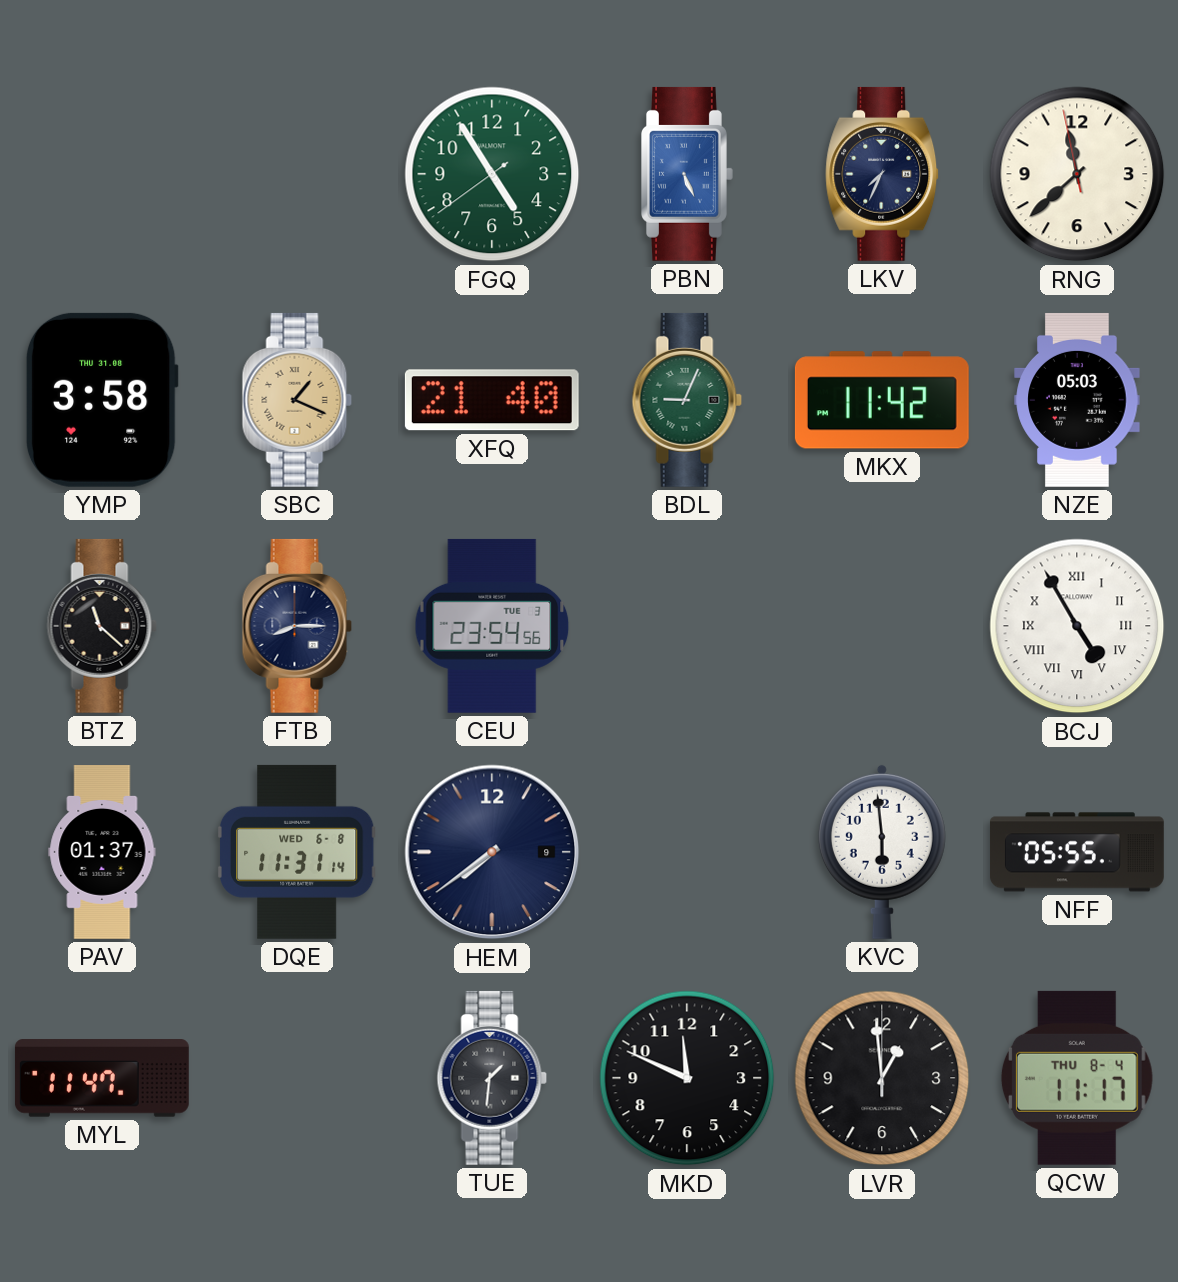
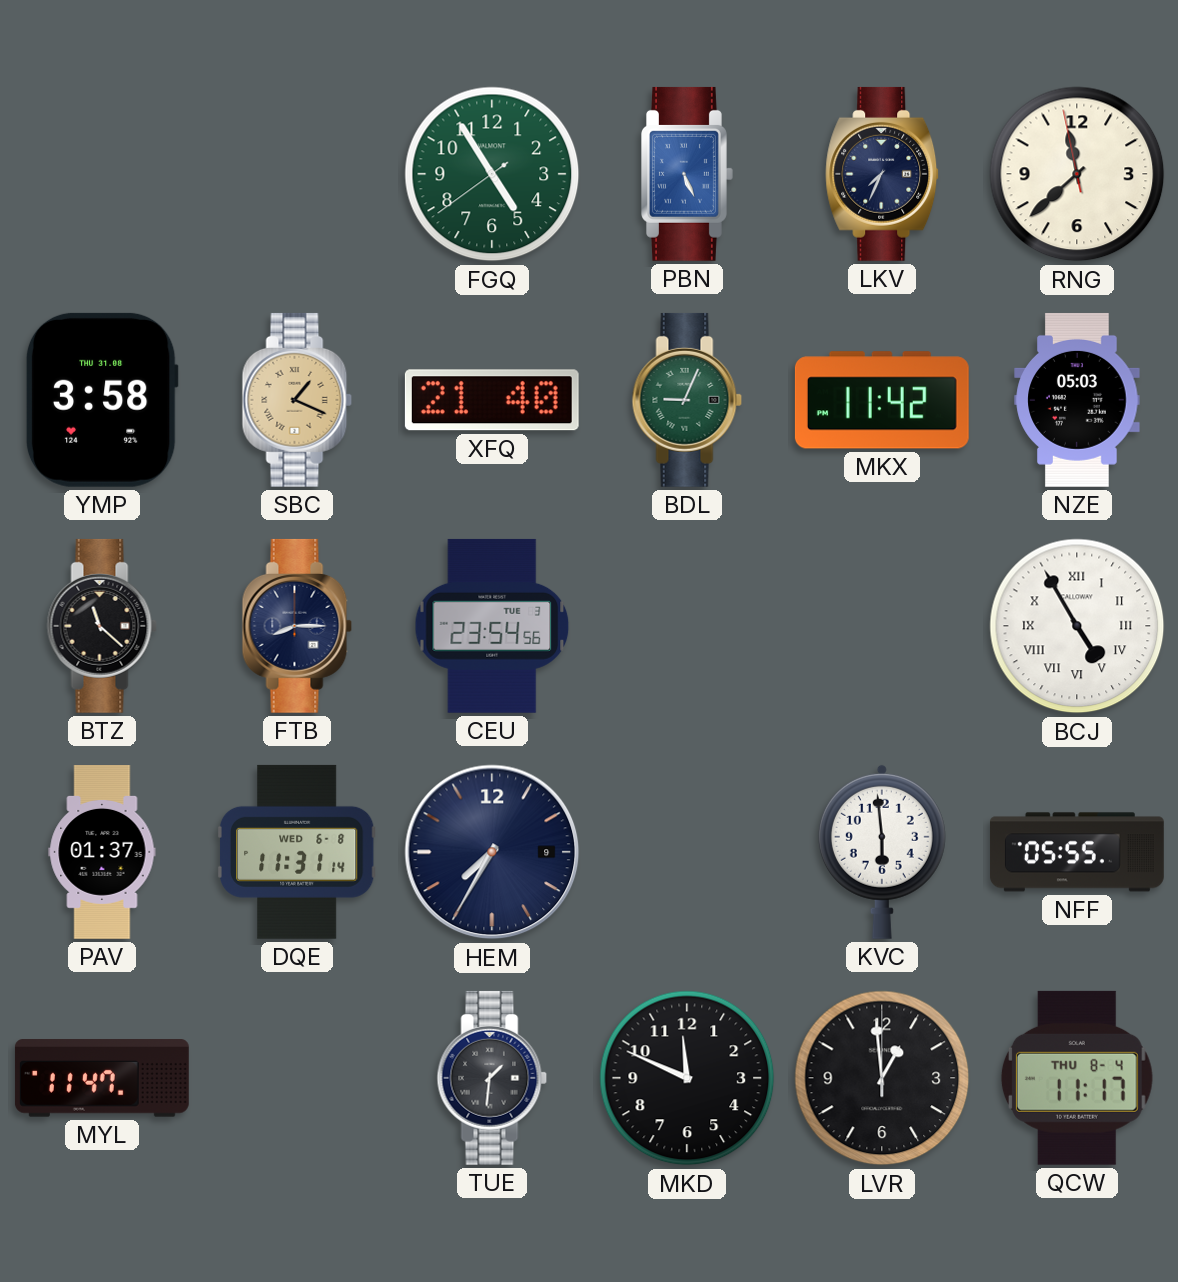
HEM: 7:39 -> 7:35 (492, 852)
